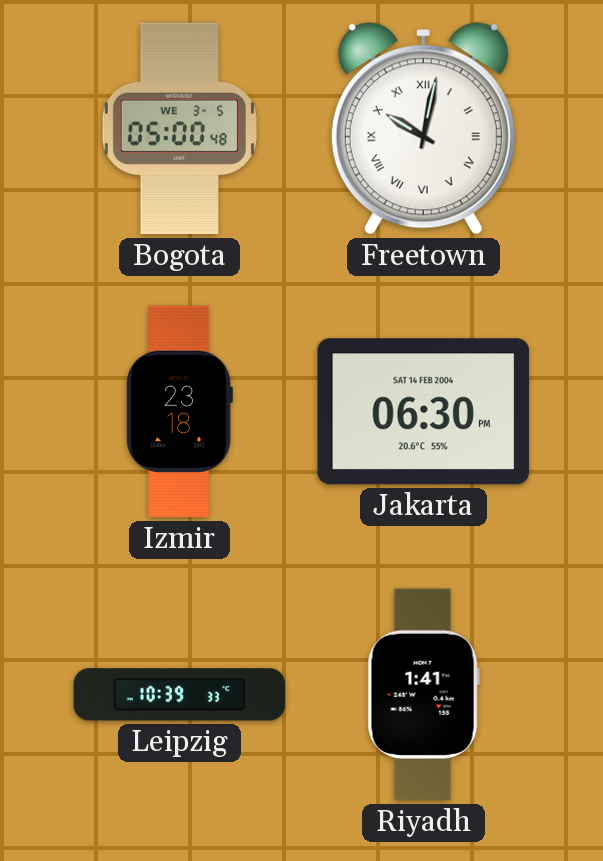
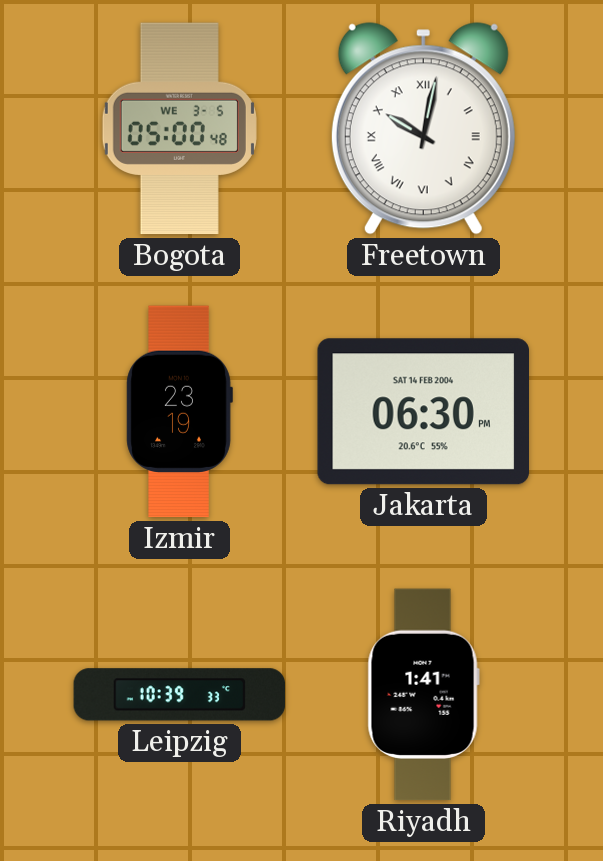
Izmir: 23:18 -> 23:19 (179, 412)
